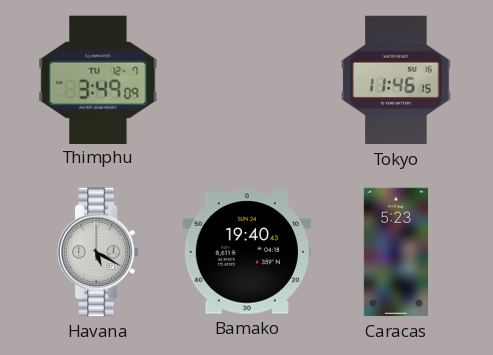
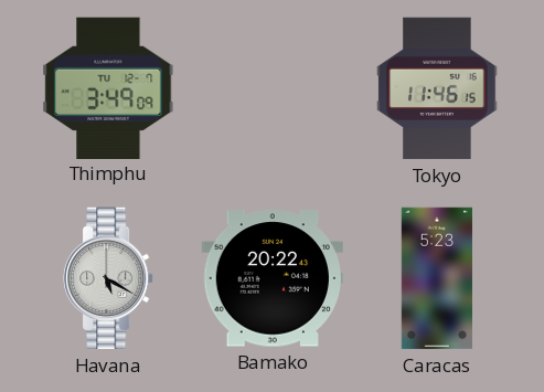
Bamako: 19:40 -> 20:22 (271, 278)
